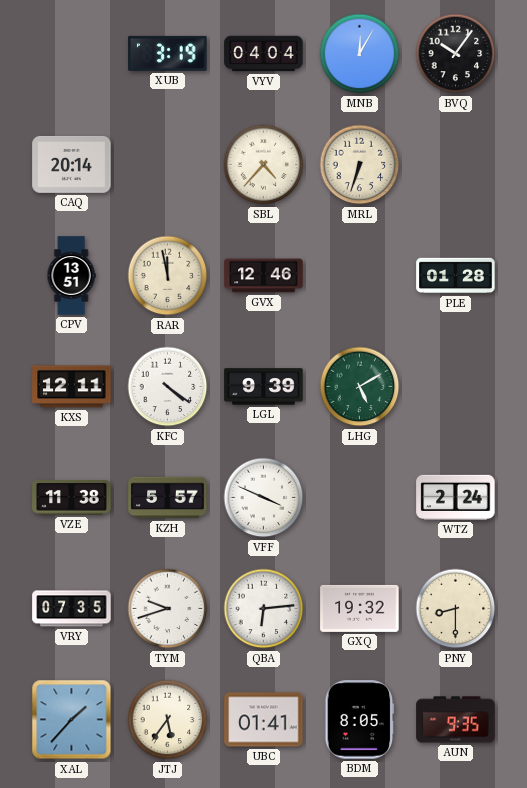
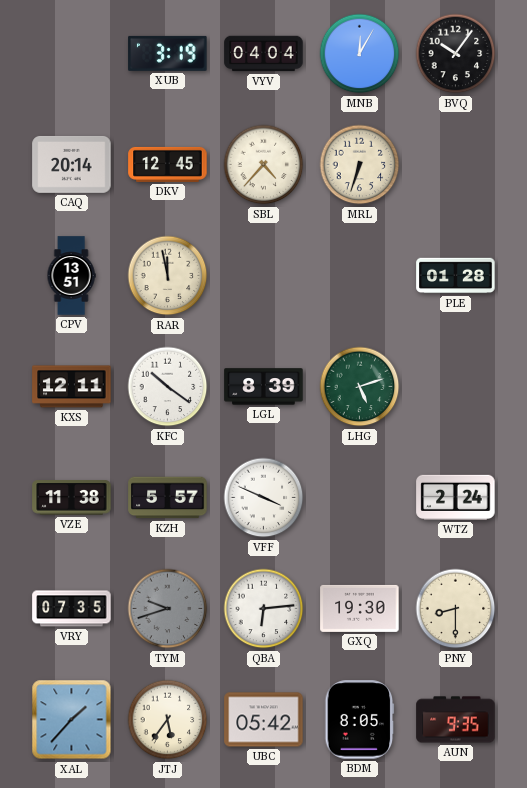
DKV: none -> 12:45 (168, 164)
GVX: 12:46 -> none (264, 276)
KFC: 4:21 -> 10:21 (168, 387)
LGL: 9:39 -> 8:39 (264, 387)
LHG: 5:10 -> 5:12 (360, 387)
TYM dial: white -> grey (168, 609)
GXQ: 19:32 -> 19:30 (360, 608)
UBC: 01:41 -> 05:42 (264, 720)
